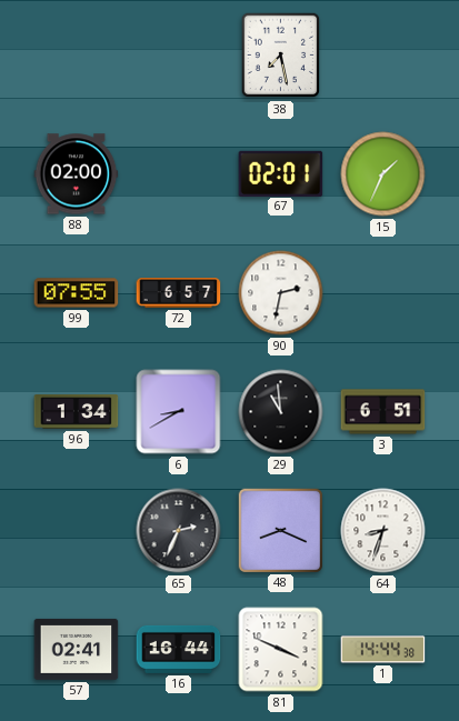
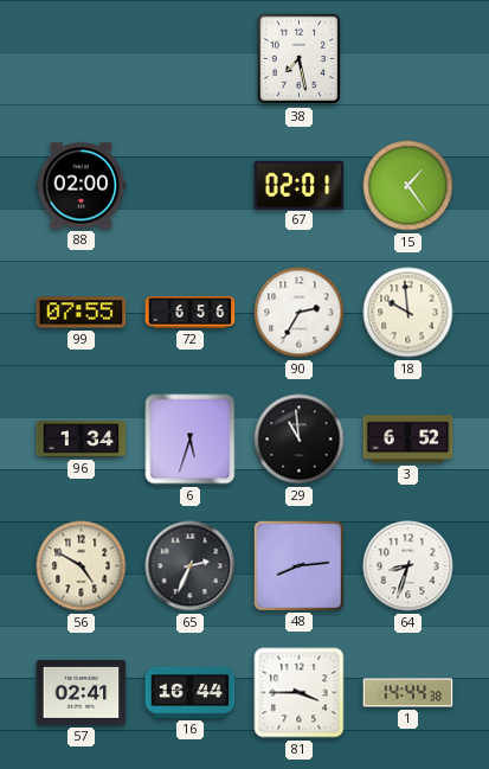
15: 1:34 -> 1:24 (408, 186)
72: 6:57 -> 6:56 (191, 313)
90: 2:32 -> 2:35 (300, 313)
18: none -> 9:59 (408, 313)
6: 8:40 -> 5:33 (191, 440)
3: 6:51 -> 6:52 (408, 440)
56: none -> 4:50 (82, 566)
48: 8:19 -> 8:14 (298, 565)
81: 3:49 -> 3:45 (300, 693)
